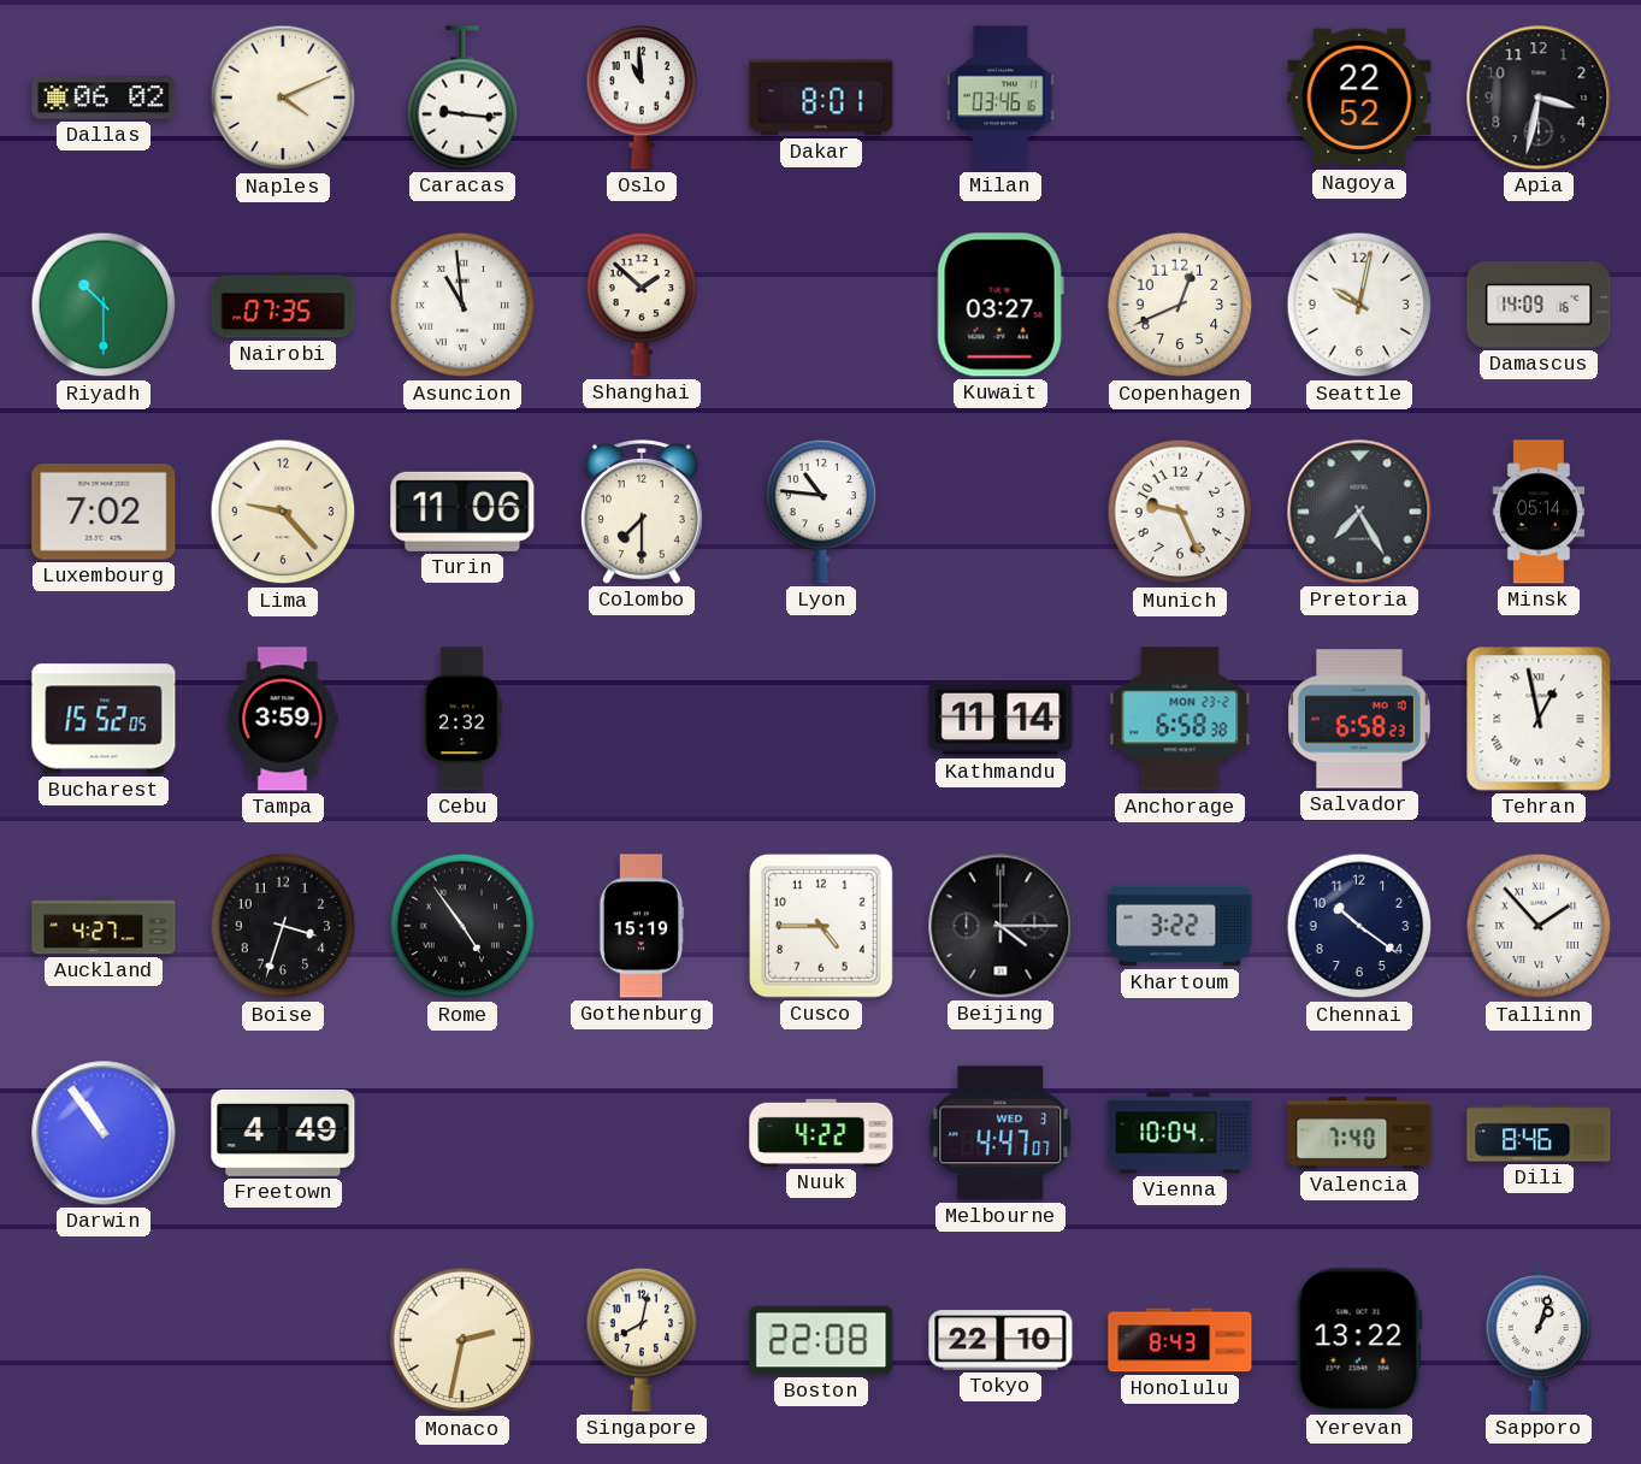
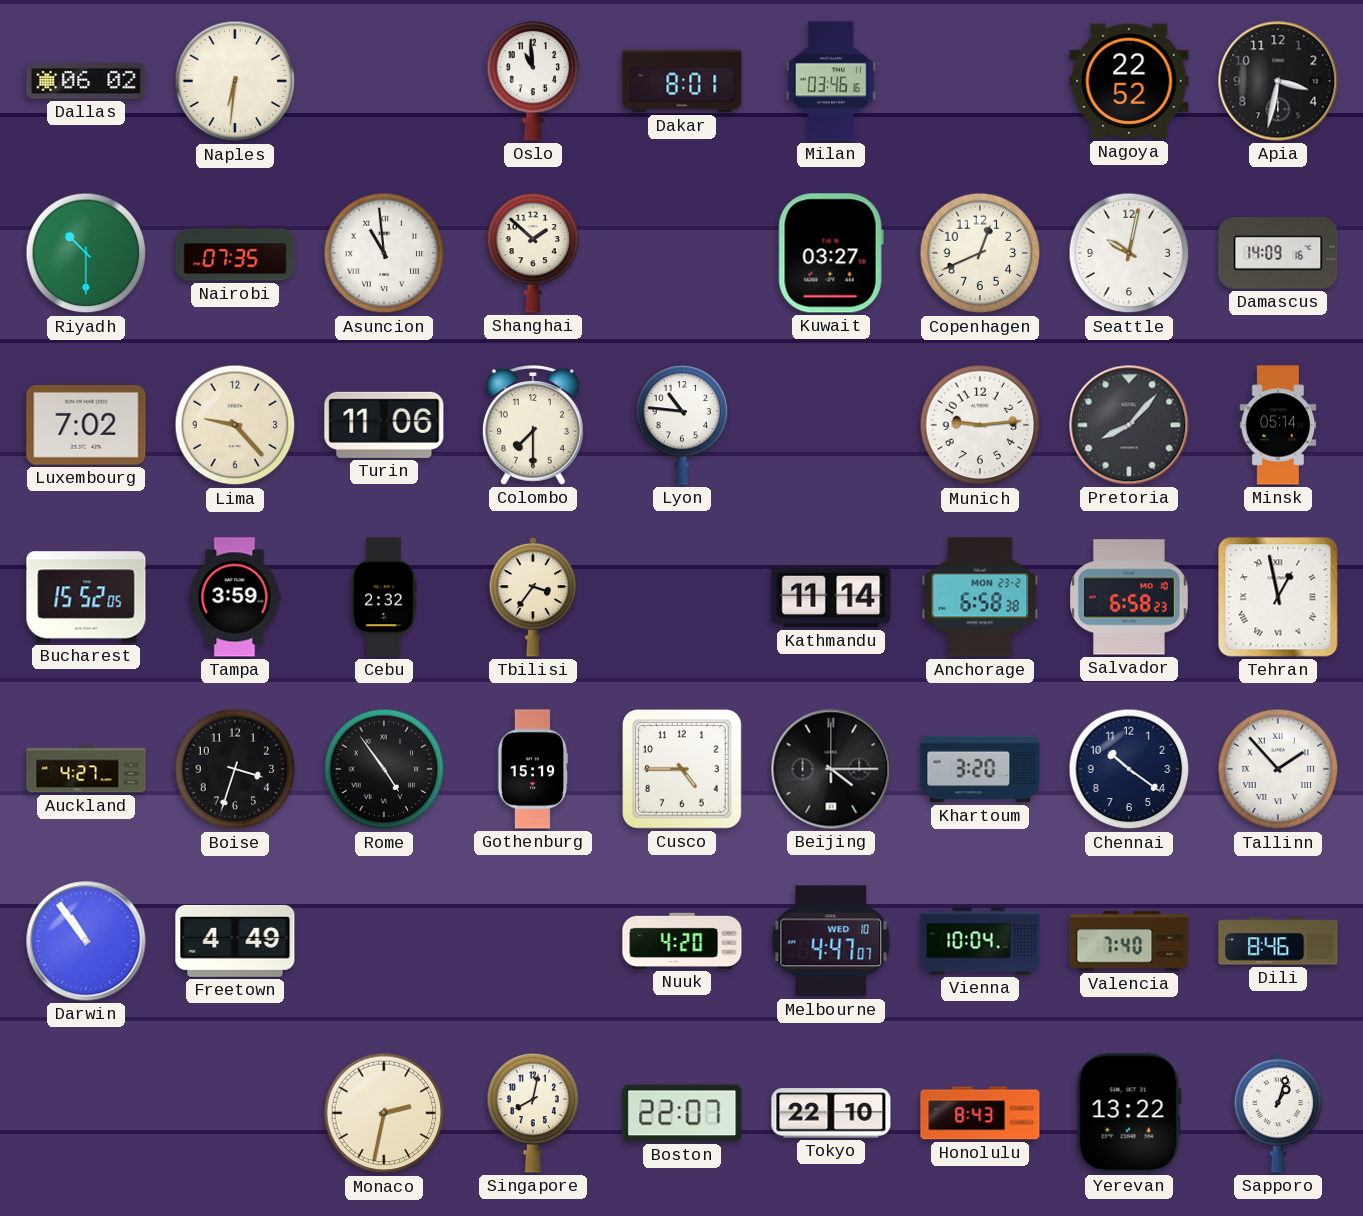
Naples: 4:11 -> 6:31 (235, 81)
Caracas: 9:16 -> none (462, 98)
Munich: 9:26 -> 9:14 (980, 425)
Pretoria: 7:25 -> 8:07 (1129, 425)
Tbilisi: none -> 3:36 (533, 597)
Khartoum: 3:22 -> 3:20 (980, 769)
Nuuk: 4:22 -> 4:20 (682, 941)
Melbourne date: WED 3 -> WED 10 (831, 941)
Boston: 22:08 -> 22:07 (682, 1113)
